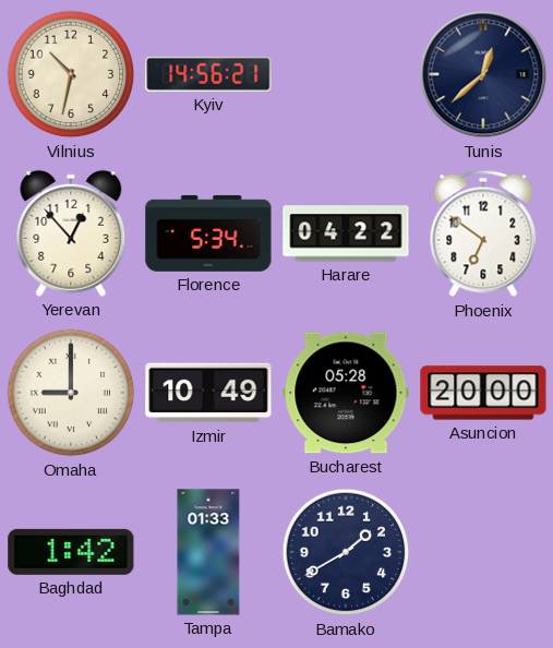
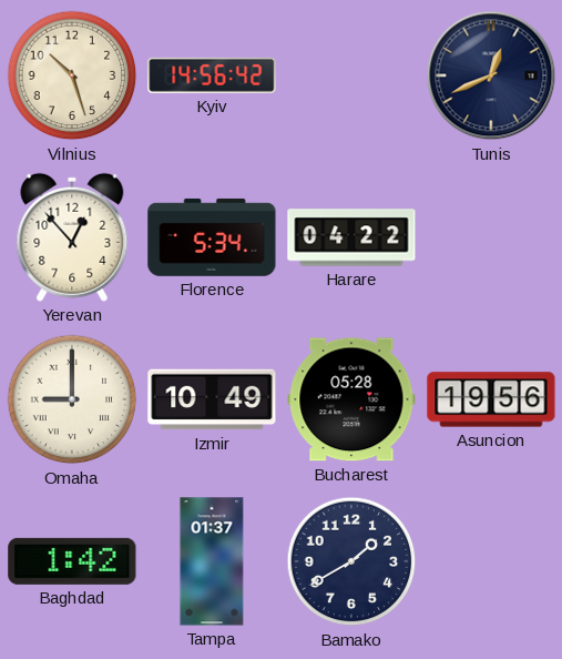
Vilnius: 10:32 -> 10:27 (72, 75)
Kyiv: 14:56:21 -> 14:56:42 (212, 75)
Tunis: 12:38 -> 12:41 (491, 75)
Phoenix: 6:51 -> none (483, 233)
Asuncion: 20:00 -> 19:56 (491, 399)
Tampa: 01:33 -> 01:37 (212, 561)
